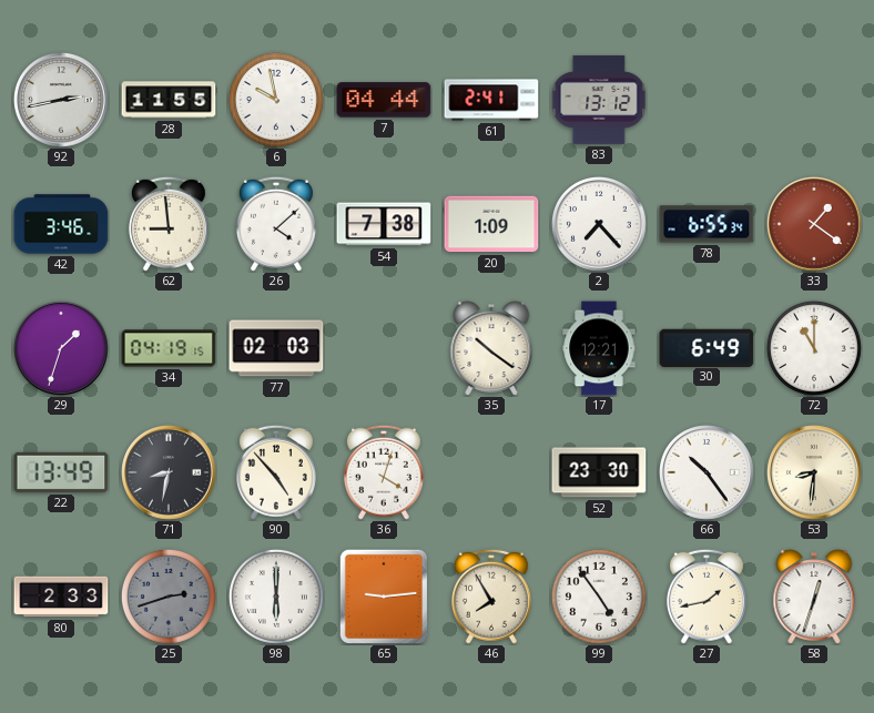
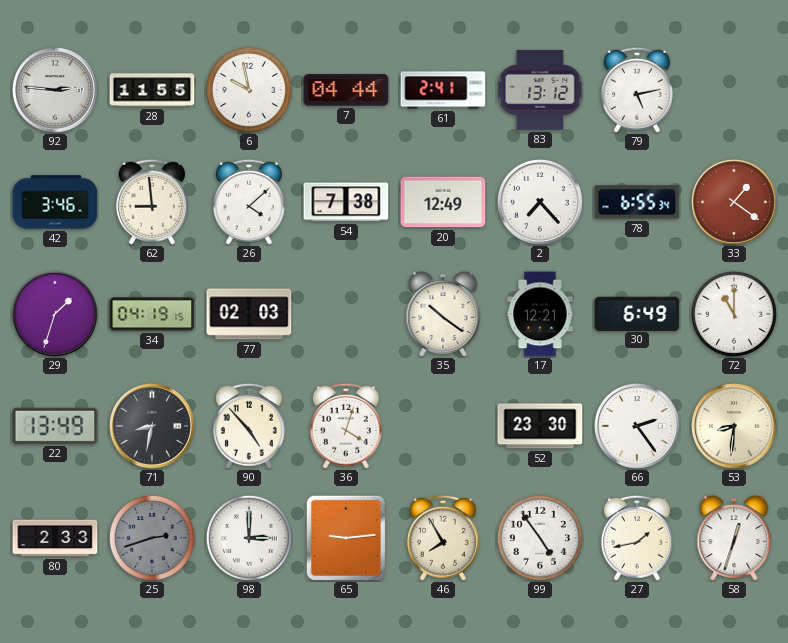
92: 2:43 -> 2:46 (56, 91)
79: none -> 5:13 (637, 90)
20: 1:09 -> 12:49 (443, 202)
66: 10:24 -> 2:24 (638, 427)
98: 6:00 -> 3:00 (249, 538)
